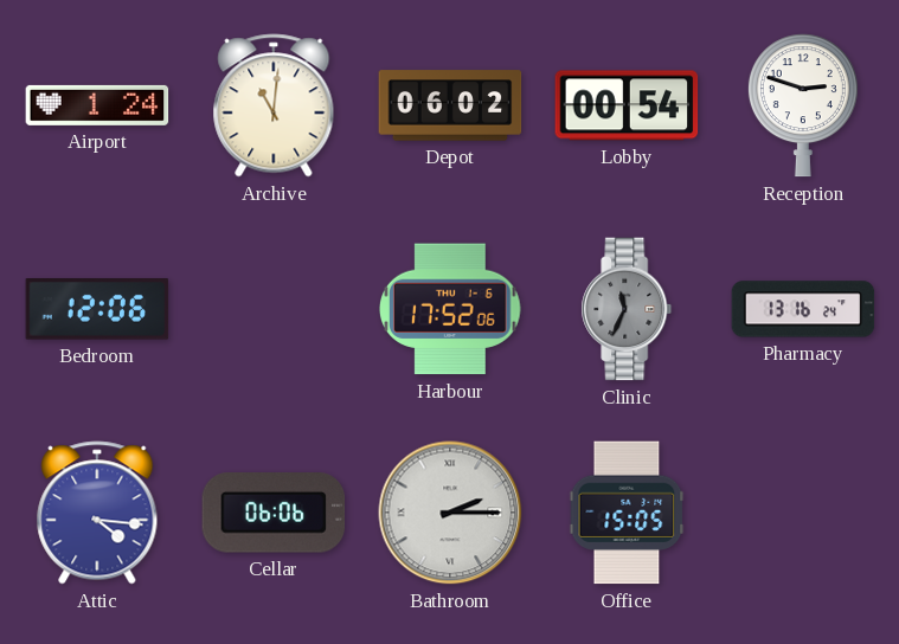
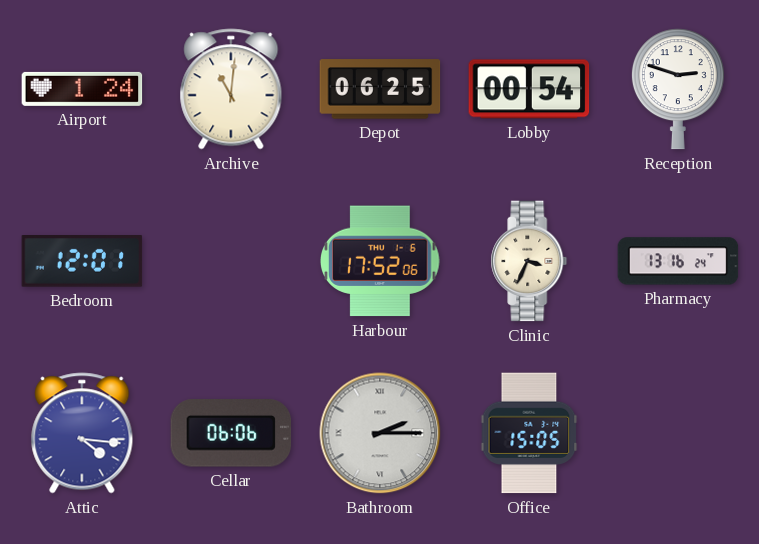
Depot: 06:02 -> 06:25 (380, 89)
Bedroom: 12:06 -> 12:01 (82, 262)
Clinic: 11:34 -> 3:34 (529, 261)
Clinic dial: grey -> cream (529, 261)
